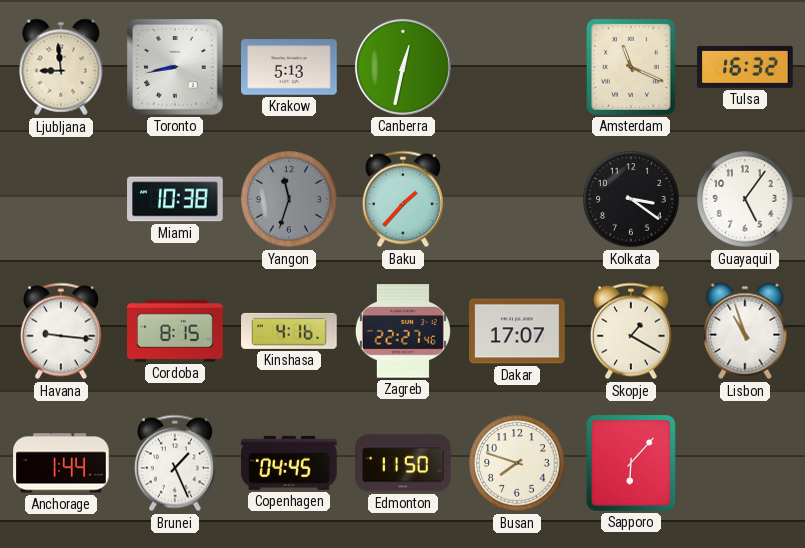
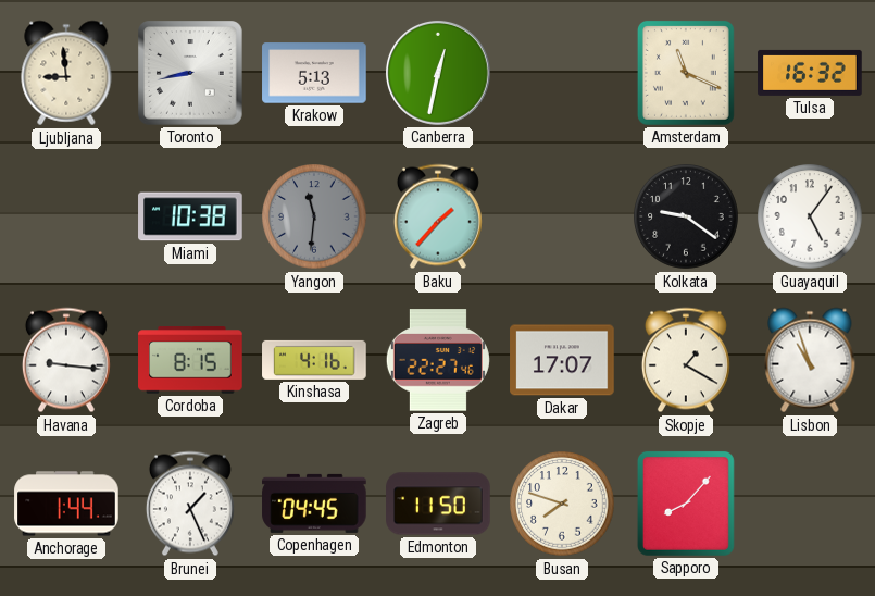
Yangon: 11:33 -> 11:31 (314, 216)
Kolkata: 3:21 -> 9:21 (686, 216)
Sapporo: 6:07 -> 8:07 (686, 504)
